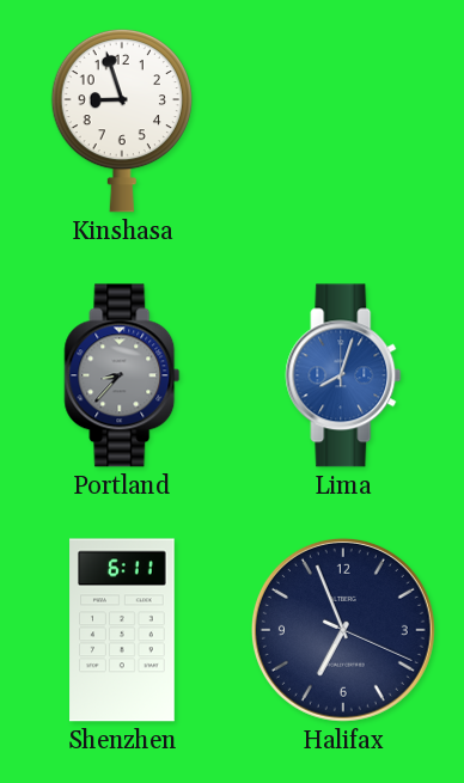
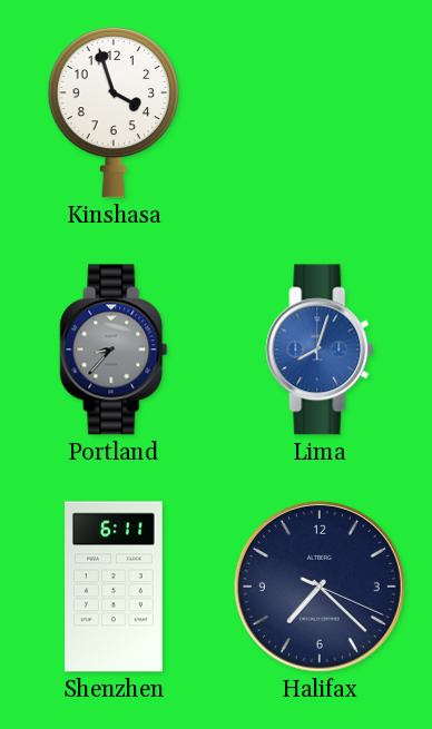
Kinshasa: 8:57 -> 3:57 (114, 112)
Halifax: 6:56 -> 7:22 (320, 587)
